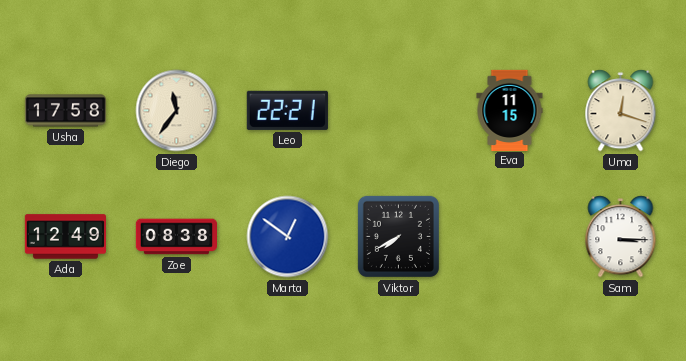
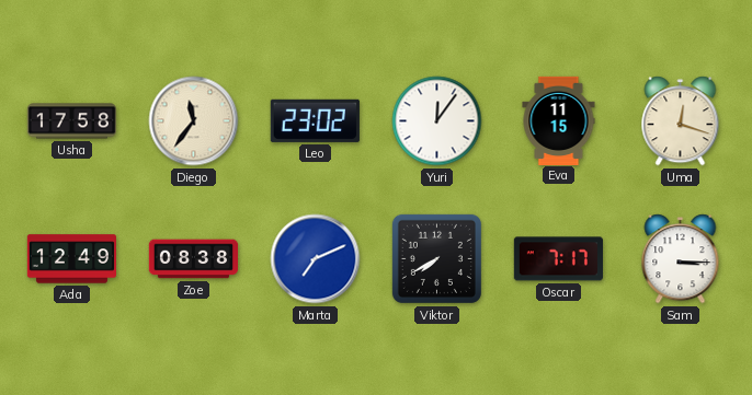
Leo: 22:21 -> 23:02 (315, 120)
Yuri: none -> 12:06 (437, 121)
Marta: 12:51 -> 7:11 (316, 259)
Oscar: none -> 7:17 (558, 259)
